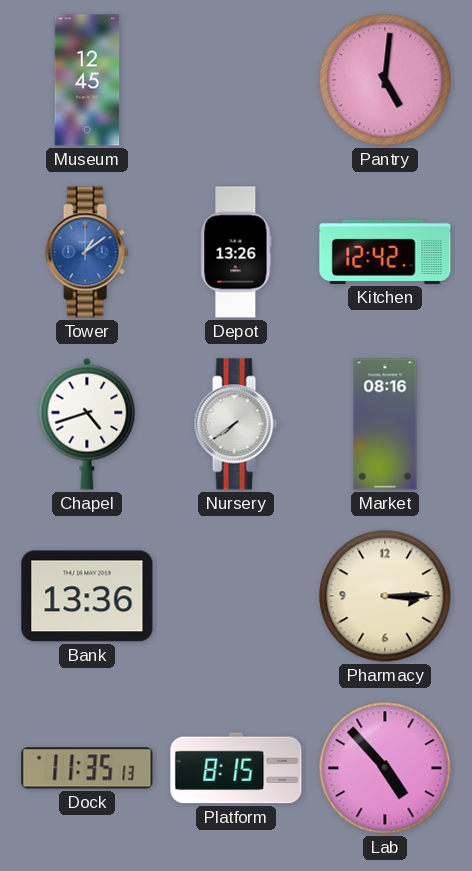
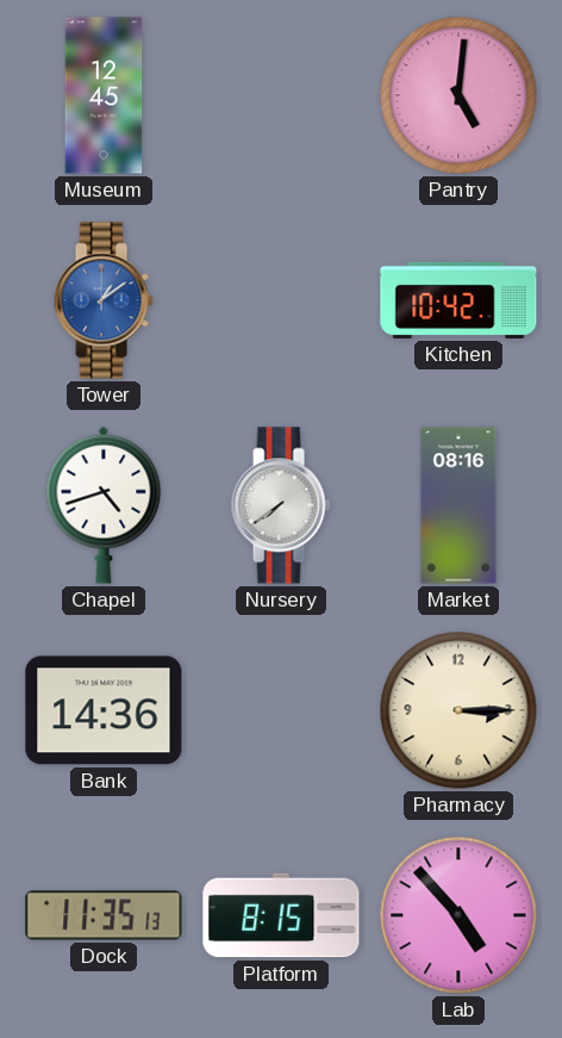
Depot: 13:26 -> none (236, 252)
Kitchen: 12:42 -> 10:42 (458, 300)
Bank: 13:36 -> 14:36 (104, 710)
